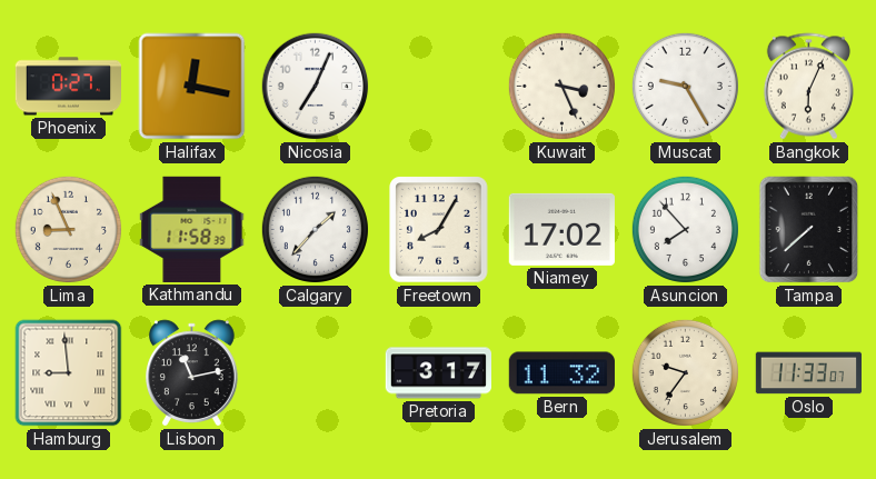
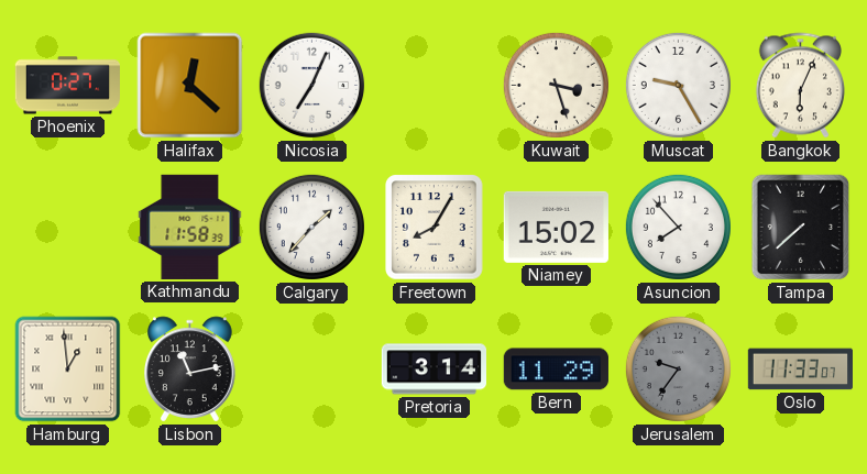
Halifax: 12:17 -> 12:22 (190, 86)
Kuwait: 3:26 -> 3:27 (556, 85)
Lima: 8:56 -> none (68, 229)
Niamey: 17:02 -> 15:02 (556, 227)
Hamburg: 8:59 -> 12:59 (68, 370)
Pretoria: 3:17 -> 3:14 (433, 370)
Bern: 11:32 -> 11:29 (556, 370)
Jerusalem dial: cream -> grey (678, 368)
